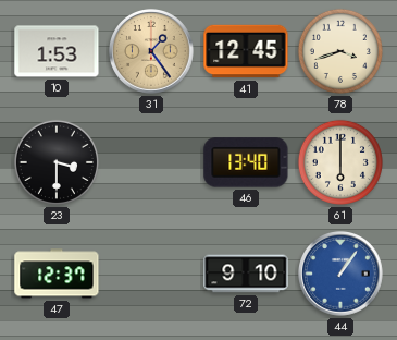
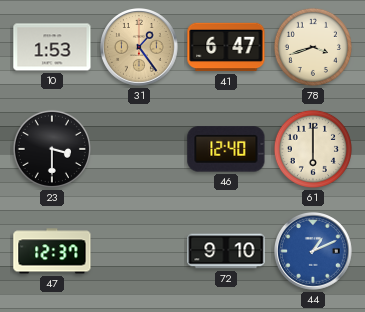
41: 12:45 -> 6:47 (226, 47)
46: 13:40 -> 12:40 (226, 149)
44: 1:06 -> 1:11 (314, 252)
